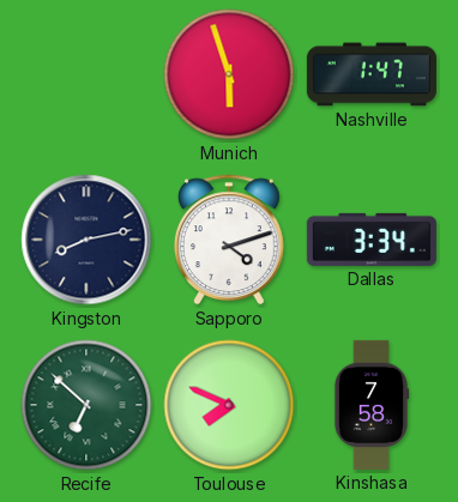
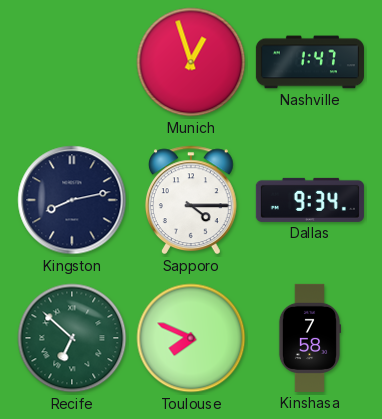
Munich: 5:57 -> 12:57 (191, 62)
Sapporo: 4:12 -> 4:15 (191, 200)
Dallas: 3:34 -> 9:34 (310, 200)
